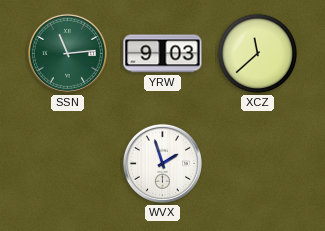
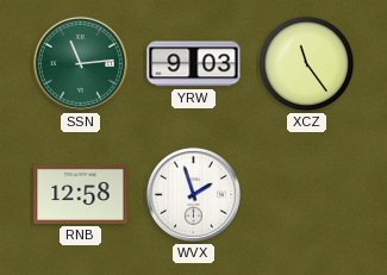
XCZ: 11:38 -> 11:24 (307, 64)
RNB: none -> 12:58 (81, 194)
